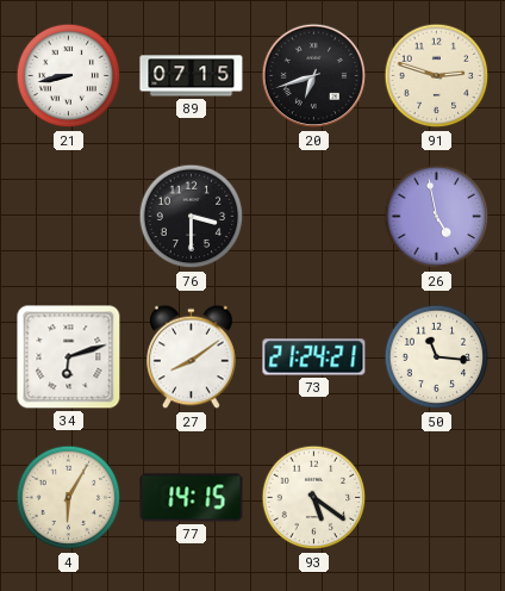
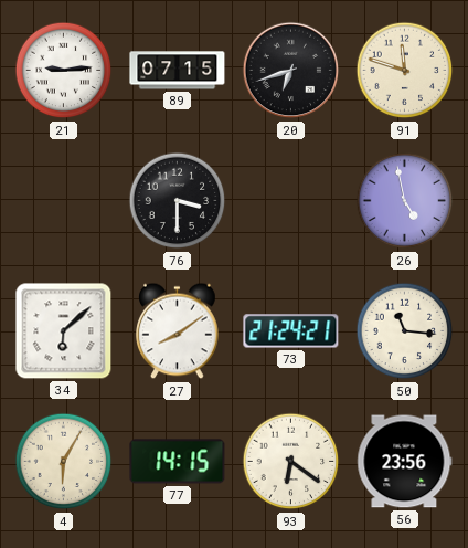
21: 8:43 -> 9:14 (64, 71)
91: 2:48 -> 11:48 (405, 71)
34: 6:12 -> 6:08 (64, 331)
93: 5:21 -> 6:21 (291, 462)
56: none -> 23:56 (405, 462)
